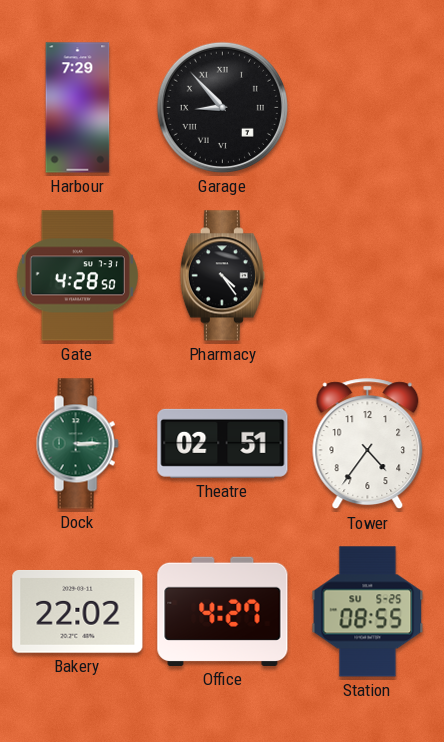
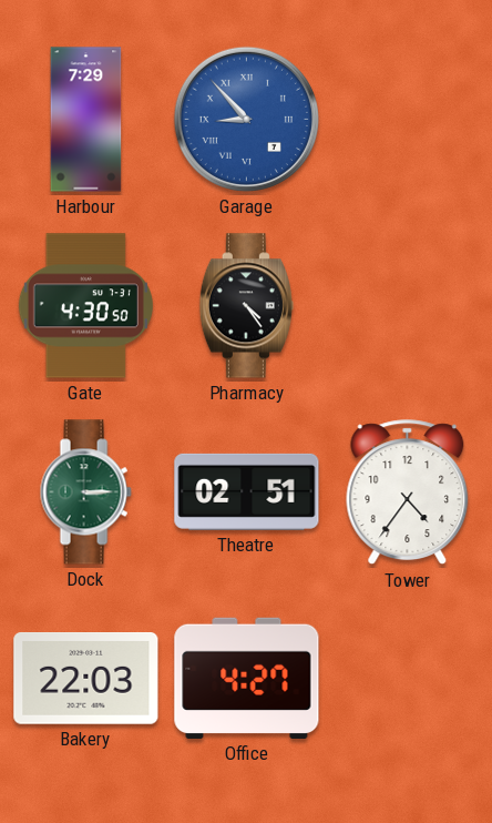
Garage dial: black -> blue (246, 119)
Gate: 4:28 -> 4:30 (85, 306)
Bakery: 22:02 -> 22:03 (86, 679)
Station: 08:55 -> none (368, 612)
